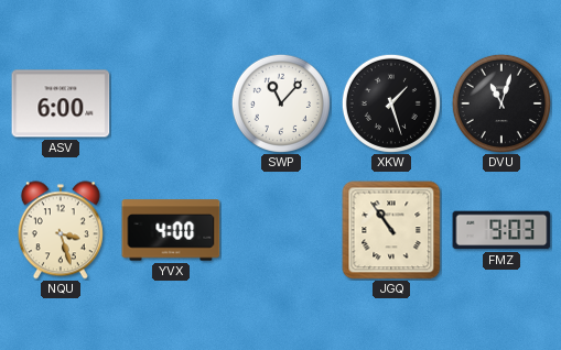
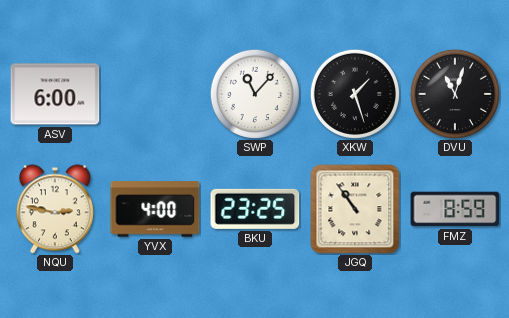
NQU: 3:27 -> 2:47 (55, 209)
BKU: none -> 23:25 (255, 209)
FMZ: 9:03 -> 8:59 (455, 209)
